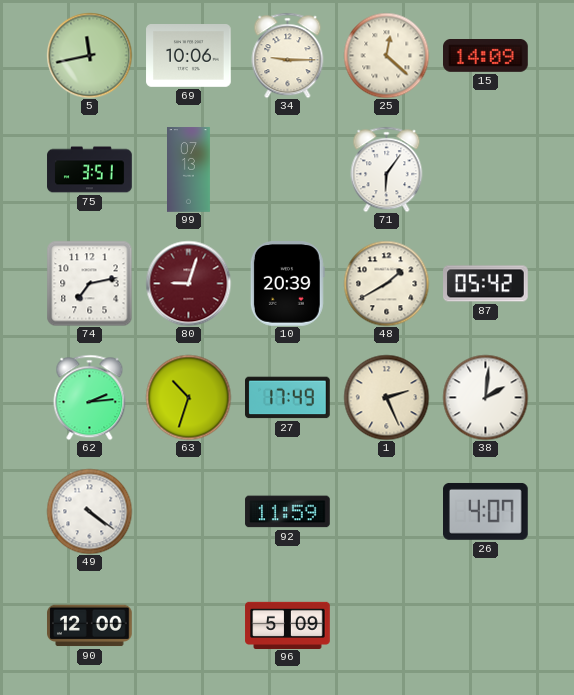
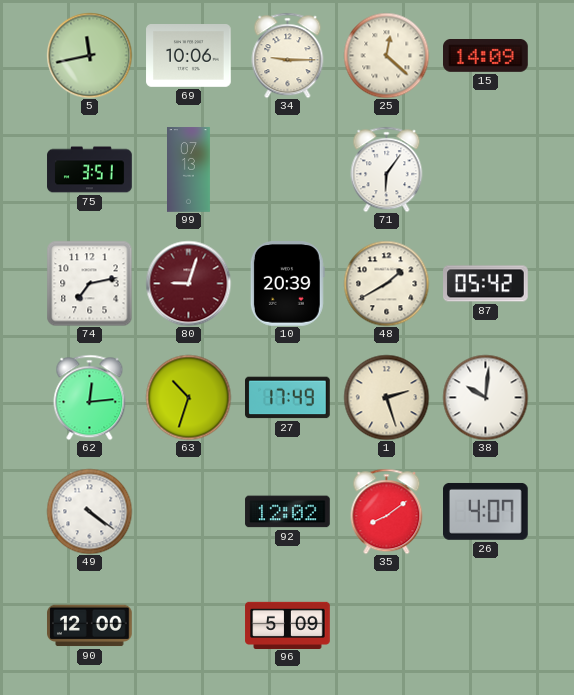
62: 2:14 -> 12:14 (90, 397)
1: 2:26 -> 2:27 (386, 397)
38: 2:01 -> 10:01 (485, 397)
92: 11:59 -> 12:02 (288, 512)
35: none -> 8:09 (387, 511)
